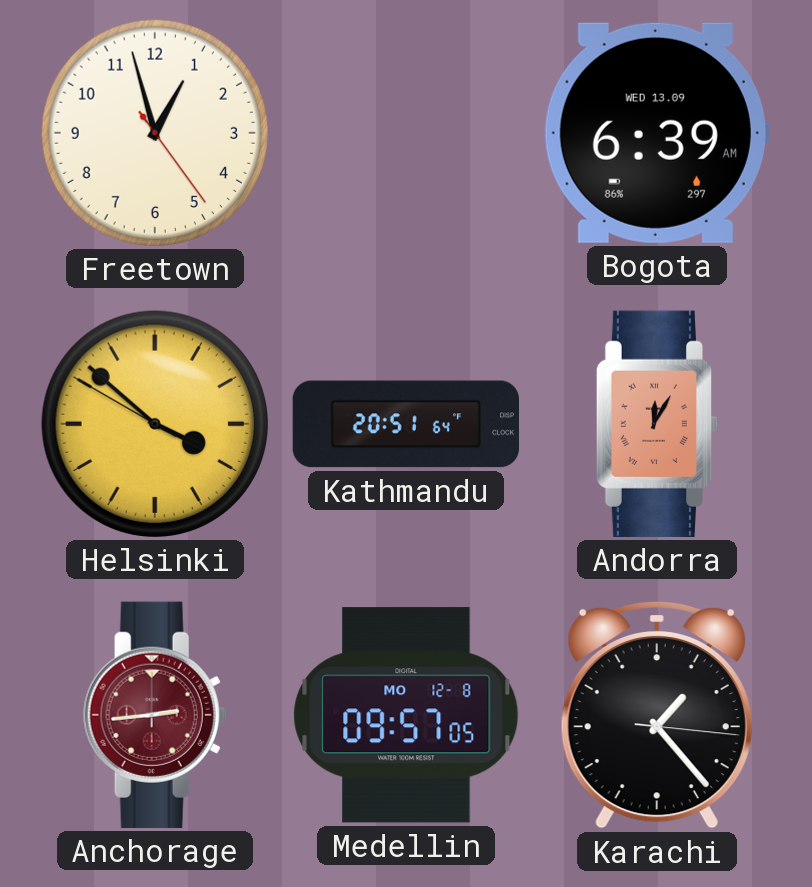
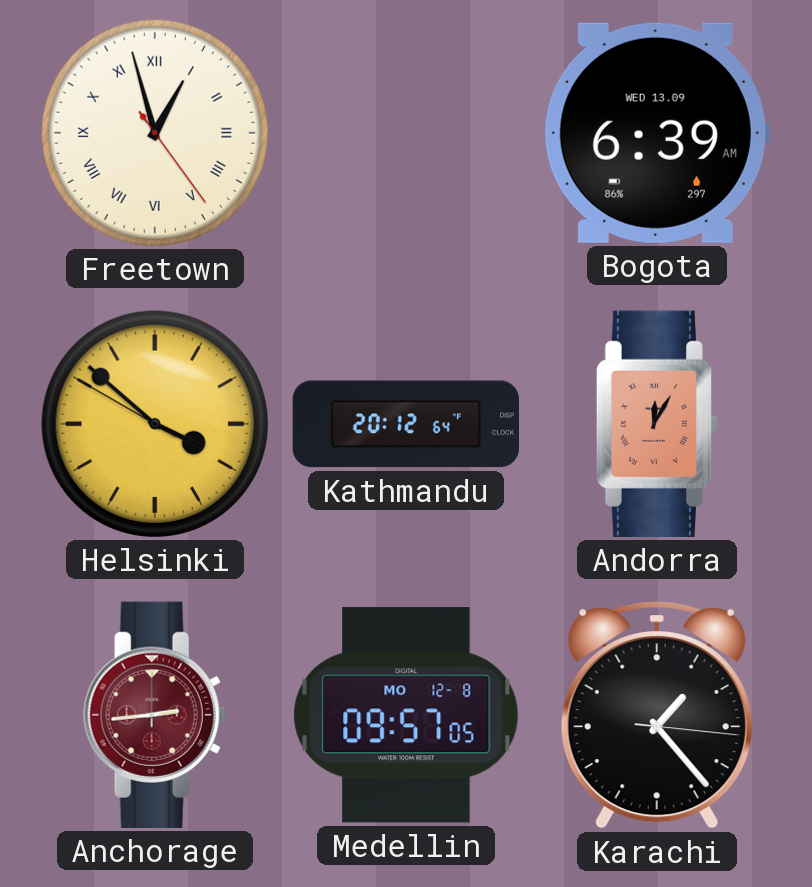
Freetown numerals: Arabic -> Roman (155, 133)
Kathmandu: 20:51 -> 20:12 (405, 424)
